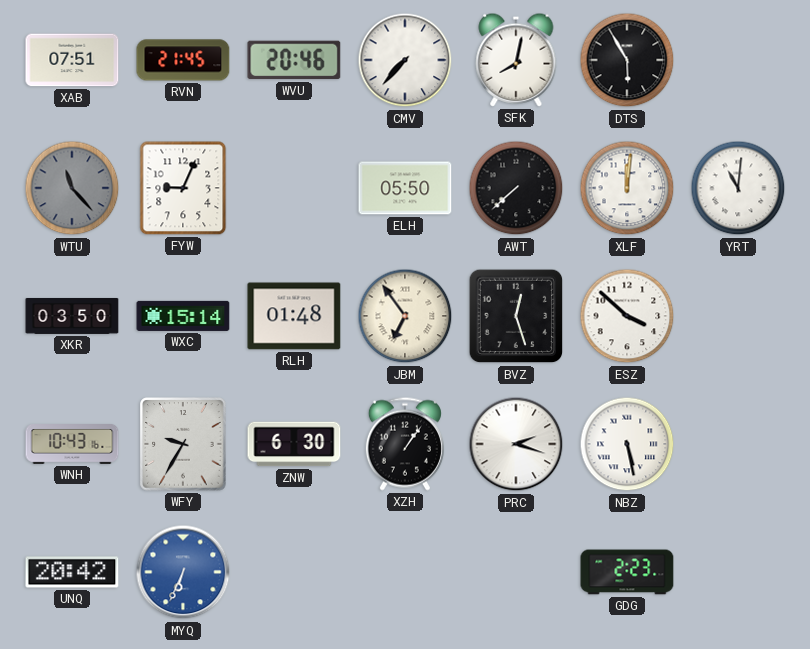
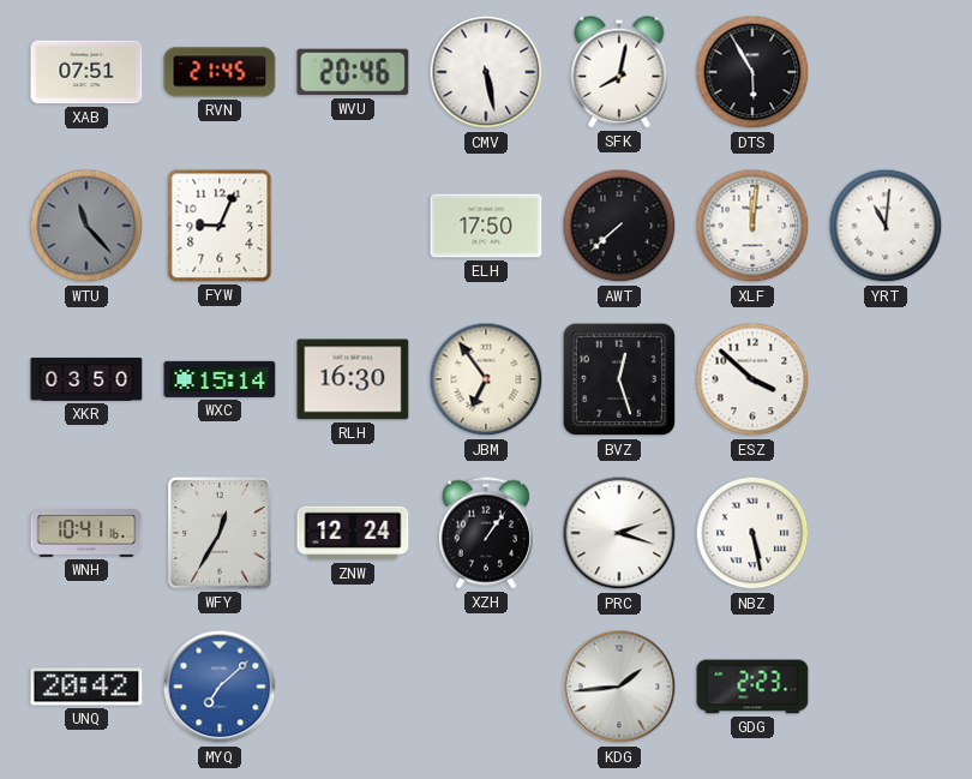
CMV: 7:37 -> 5:28 (486, 72)
ELH: 05:50 -> 17:50 (486, 226)
RLH: 01:48 -> 16:30 (353, 379)
WNH: 10:43 -> 10:41 (86, 533)
WFY: 9:35 -> 12:35 (220, 533)
ZNW: 6:30 -> 12:24 (353, 533)
MYQ: 6:34 -> 7:08 (220, 687)
KDG: none -> 1:44 (619, 687)
